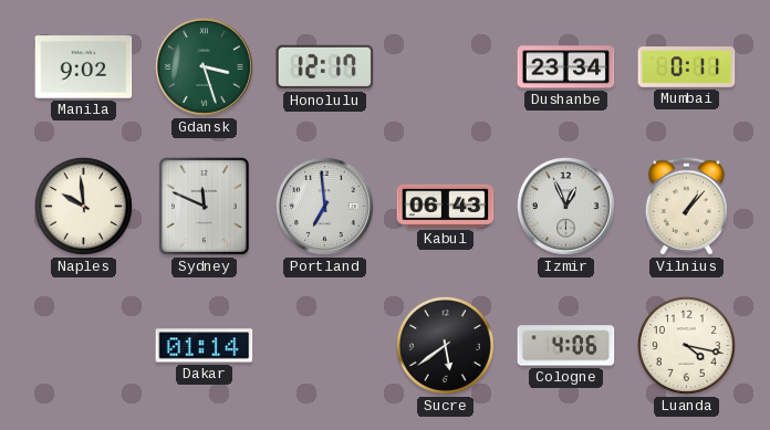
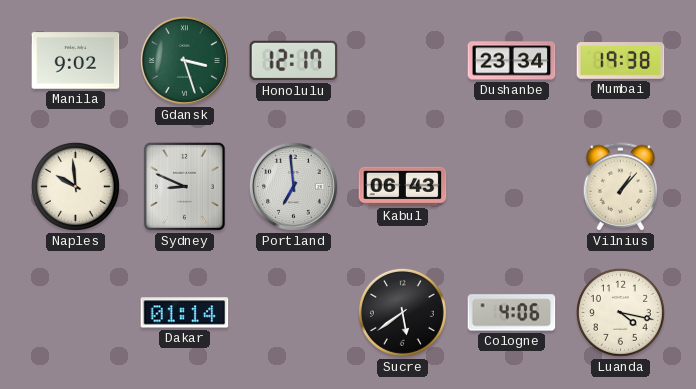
Mumbai: 0:11 -> 19:38 (621, 61)
Sydney: 11:49 -> 8:49 (184, 186)
Izmir: 12:56 -> none (565, 206)
